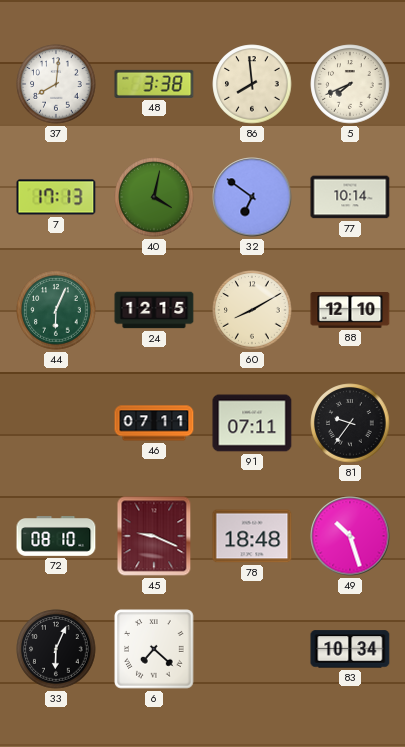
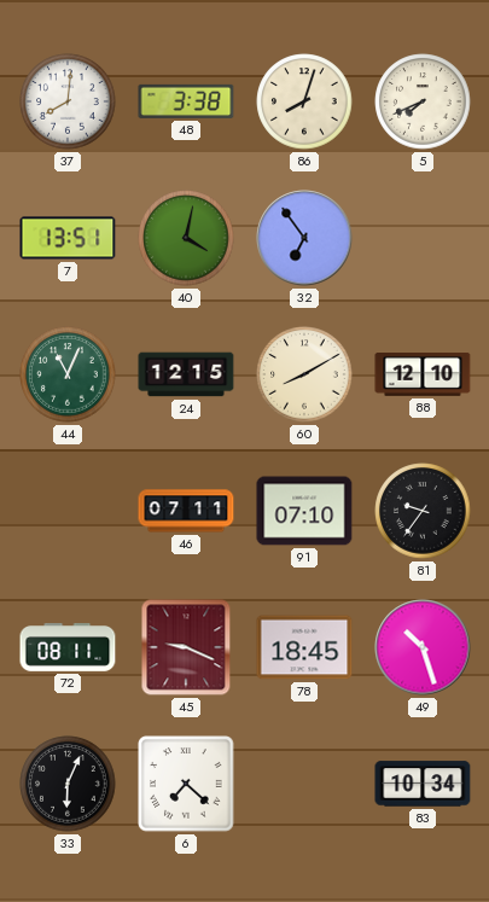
86: 7:59 -> 8:03 (304, 101)
7: 17:13 -> 13:51 (68, 238)
32: 6:51 -> 6:54 (304, 238)
77: 10:14 -> none (350, 197)
44: 6:04 -> 11:04 (68, 374)
91: 07:11 -> 07:10 (304, 511)
72: 08:10 -> 08:11 (68, 648)
78: 18:48 -> 18:45 (304, 647)
